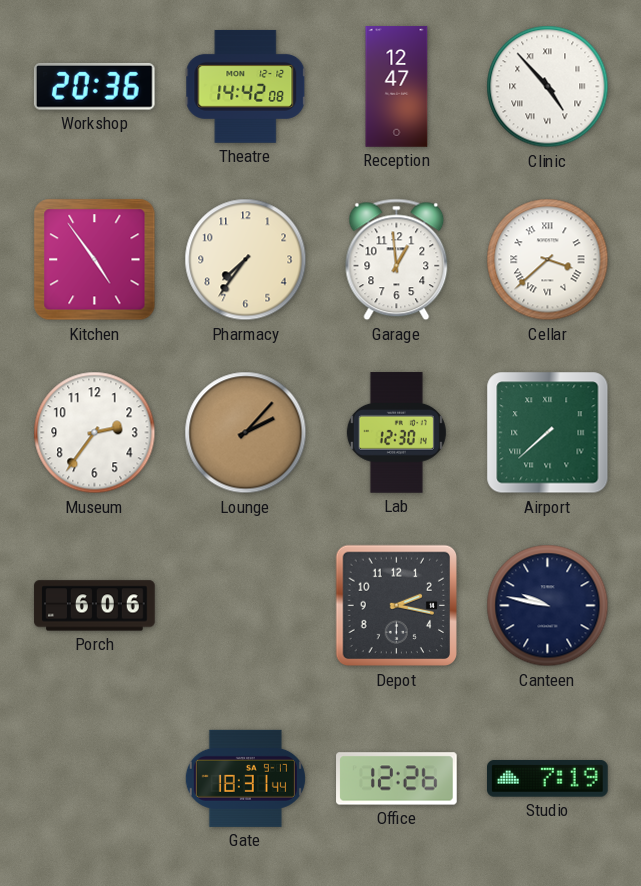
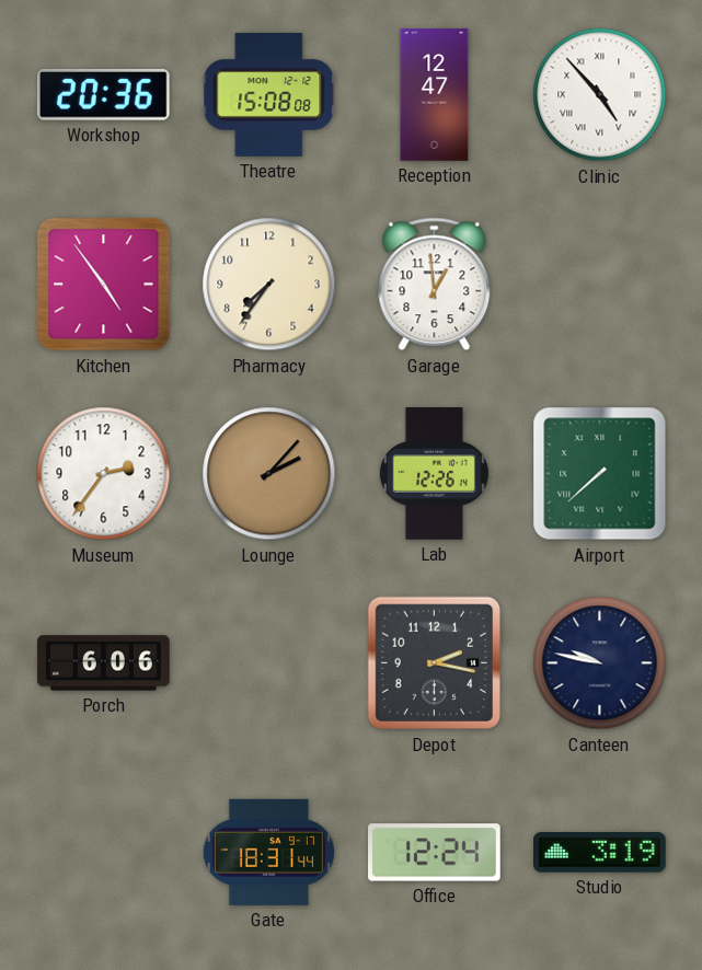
Theatre: 14:42 -> 15:08 (269, 94)
Cellar: 3:38 -> none (548, 260)
Lab: 12:30 -> 12:26 (434, 474)
Office: 12:26 -> 12:24 (435, 853)
Studio: 7:19 -> 3:19 (600, 853)
